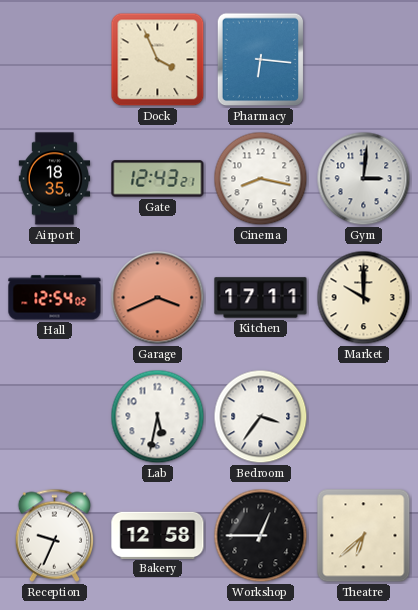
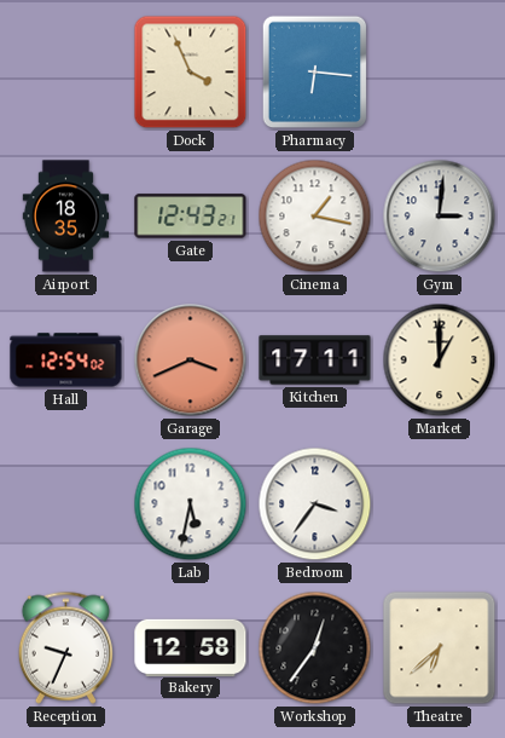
Cinema: 8:17 -> 1:17 (315, 217)
Market: 10:00 -> 1:00 (440, 361)
Workshop: 12:45 -> 12:36 (315, 648)
